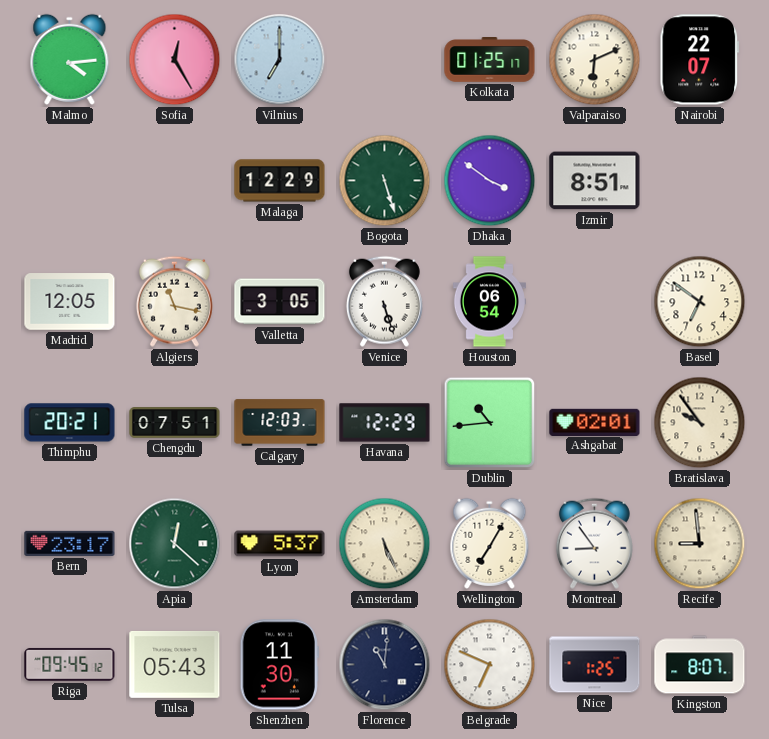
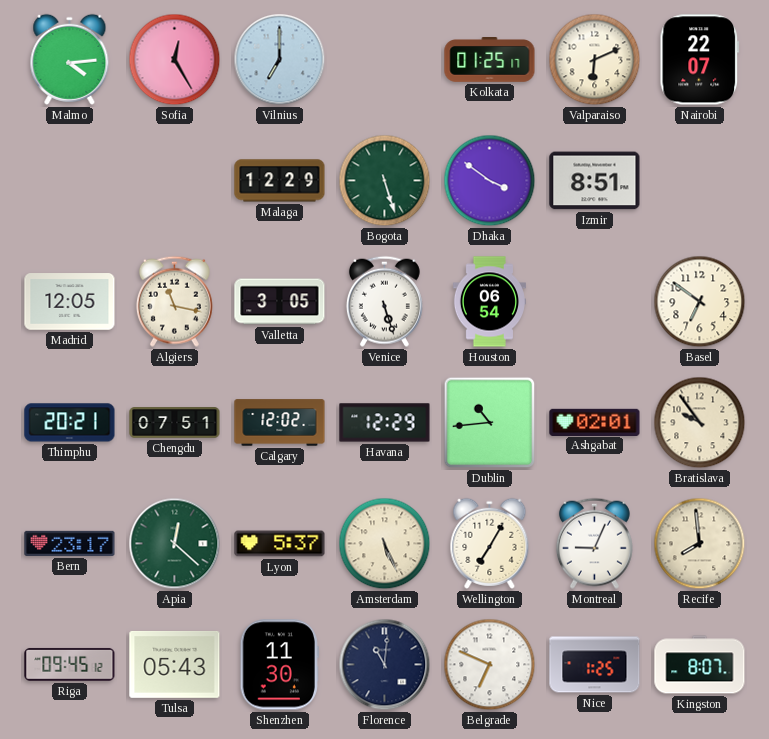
Calgary: 12:03 -> 12:02 (280, 423)
Montreal: 8:54 -> 9:04 (594, 543)
Recife: 8:59 -> 7:59 (700, 544)
